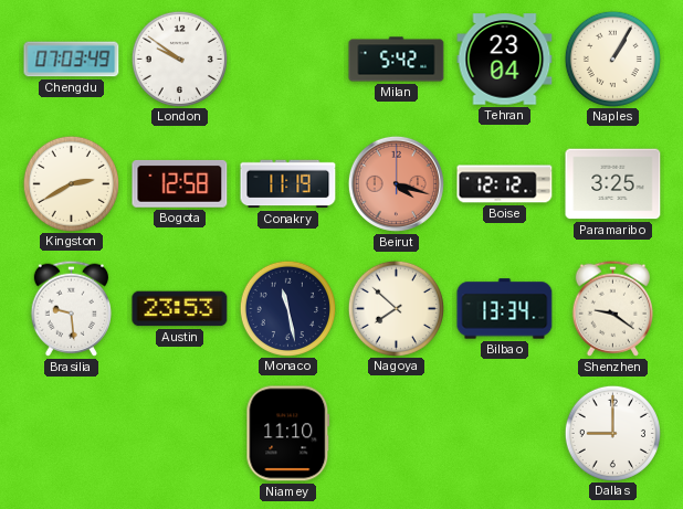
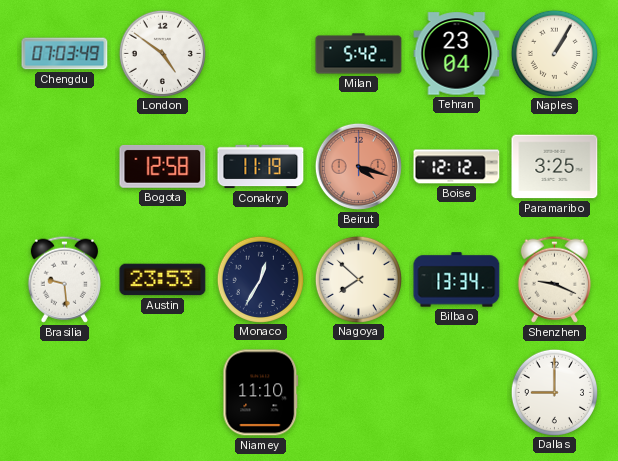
London: 9:51 -> 4:51 (162, 53)
Kingston: 2:40 -> none (71, 183)
Monaco: 11:28 -> 12:35 (260, 279)
Shenzhen: 9:21 -> 9:19 (554, 279)
